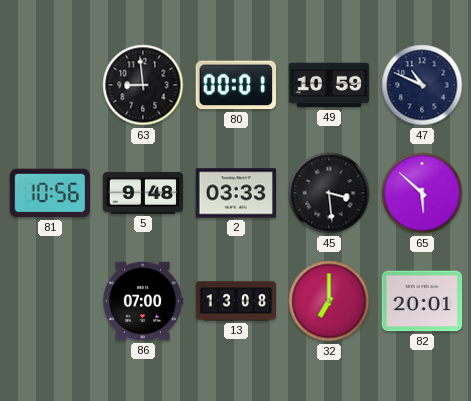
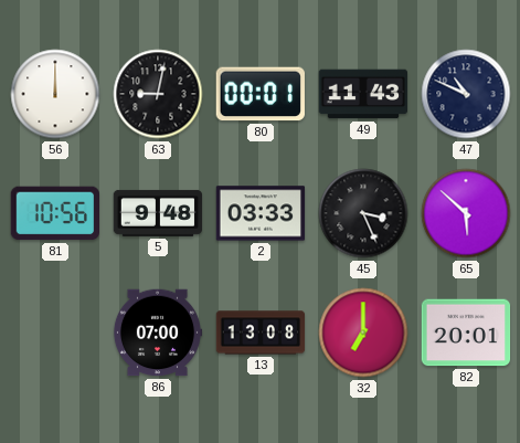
56: none -> 12:00 (55, 94)
63: 8:59 -> 9:02 (158, 94)
49: 10:59 -> 11:43 (363, 94)
45: 3:29 -> 3:26 (363, 213)
